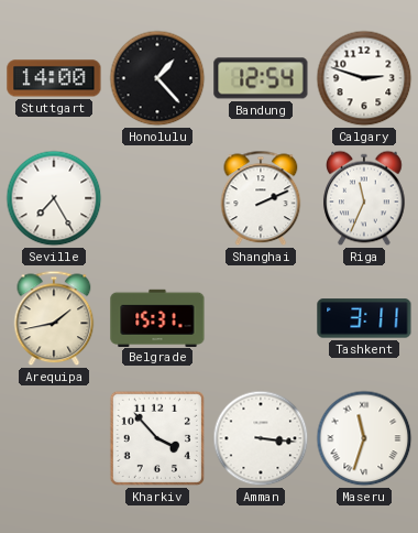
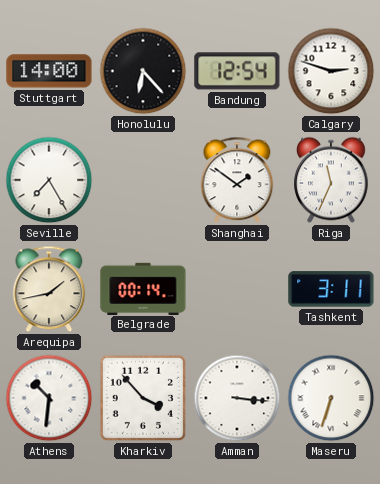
Honolulu: 1:23 -> 6:23 (143, 71)
Shanghai: 2:11 -> 1:51 (237, 180)
Belgrade: 15:31 -> 00:14 (143, 288)
Athens: none -> 10:31 (49, 398)
Maseru: 11:33 -> 6:33 (331, 398)
